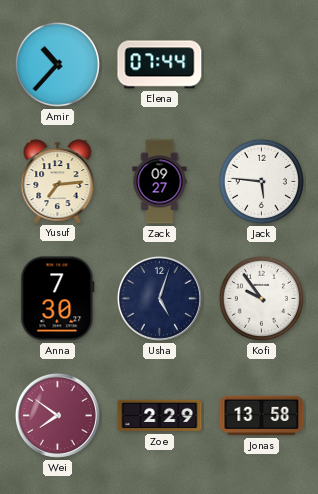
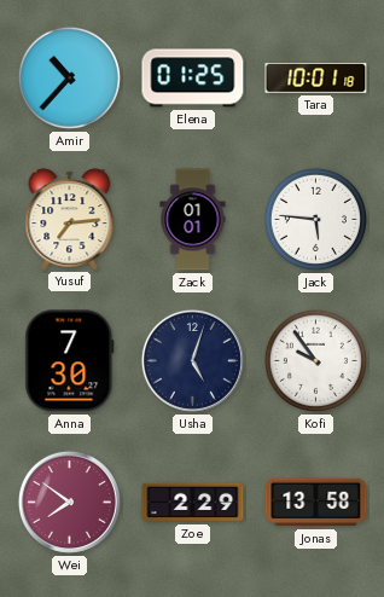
Elena: 07:44 -> 01:25 (193, 79)
Tara: none -> 10:01 (316, 79)
Zack: 09:27 -> 01:01 (193, 220)
